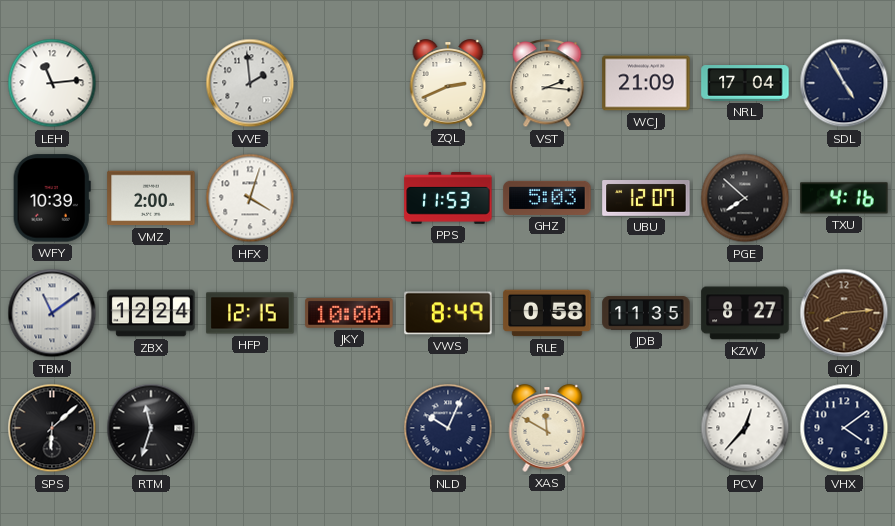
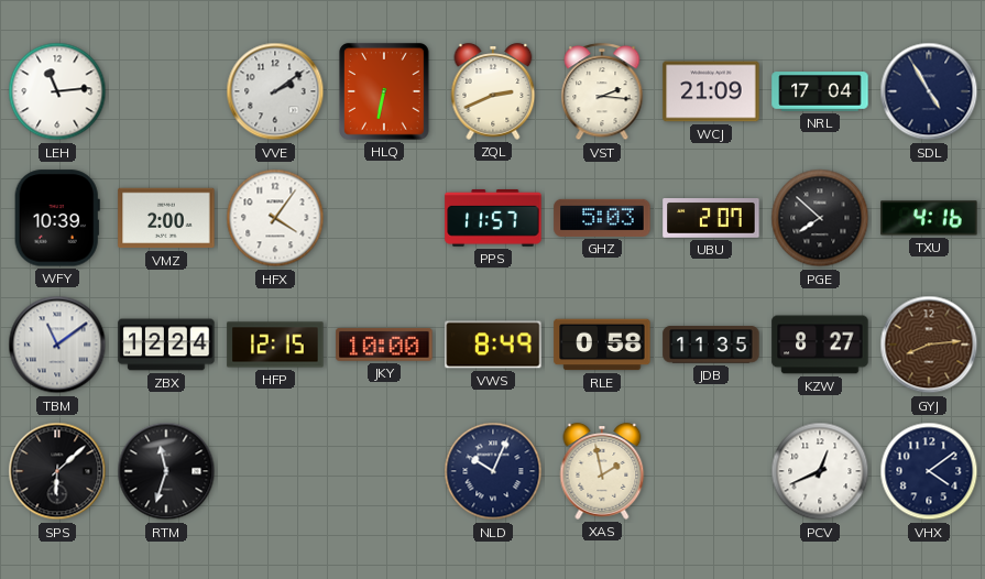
VVE: 1:59 -> 2:09 (275, 91)
HLQ: none -> 6:32 (385, 92)
HFX: 4:03 -> 4:06 (275, 218)
PPS: 11:53 -> 11:57 (493, 218)
UBU: 12:07 -> 2:07 (711, 218)
XAS: 11:50 -> 1:58 (602, 471)
PCV: 12:37 -> 12:41 (820, 471)
